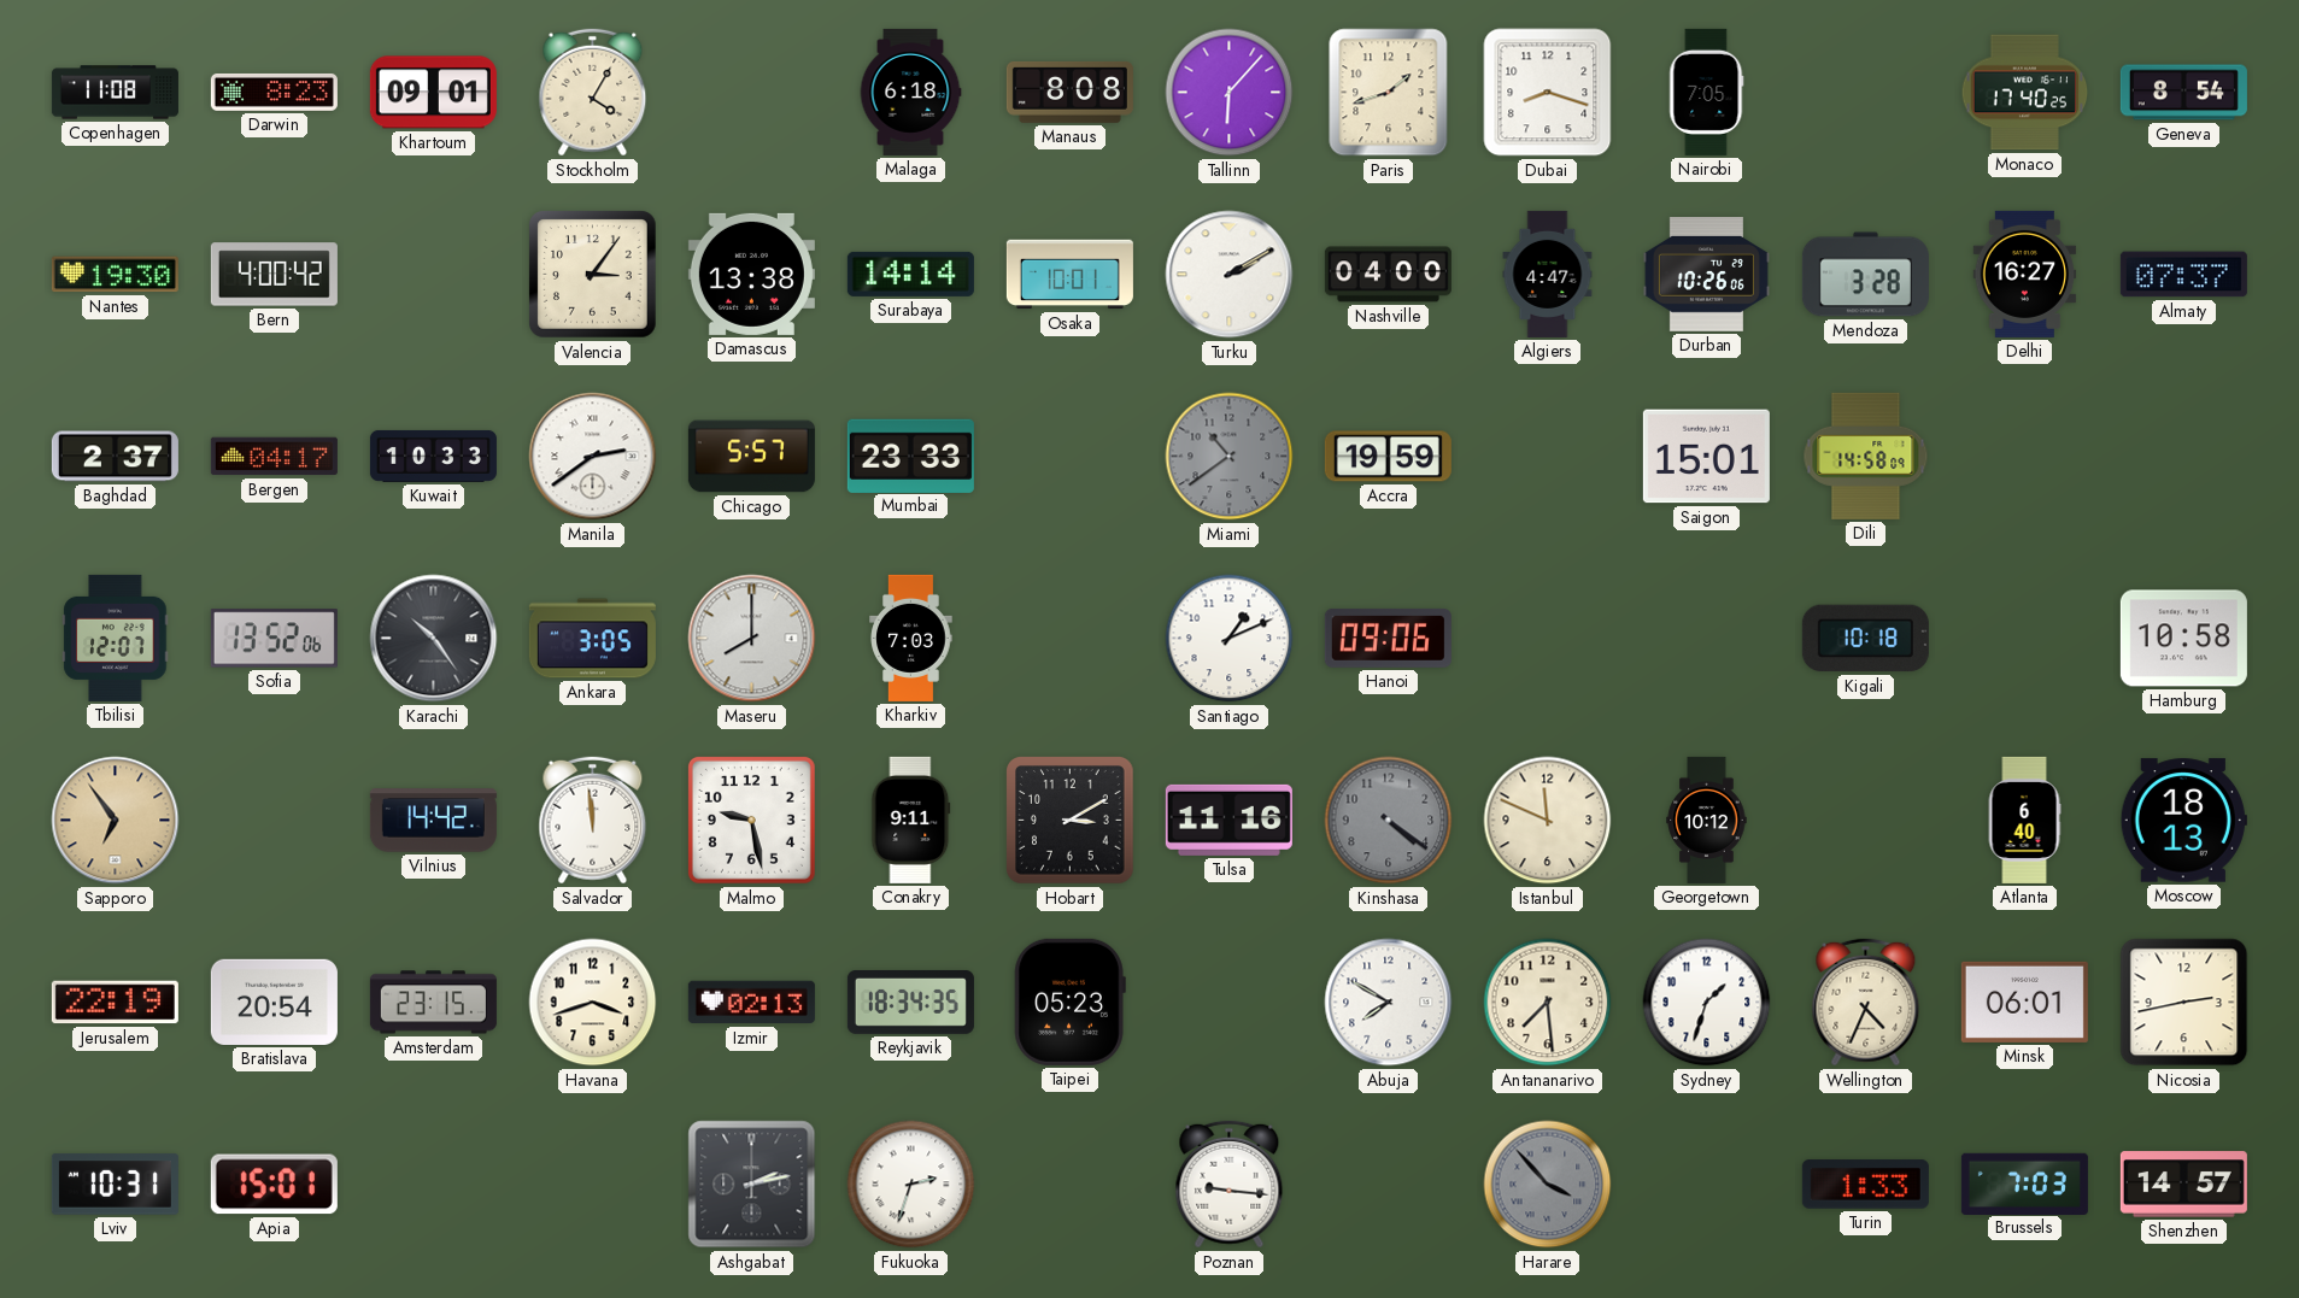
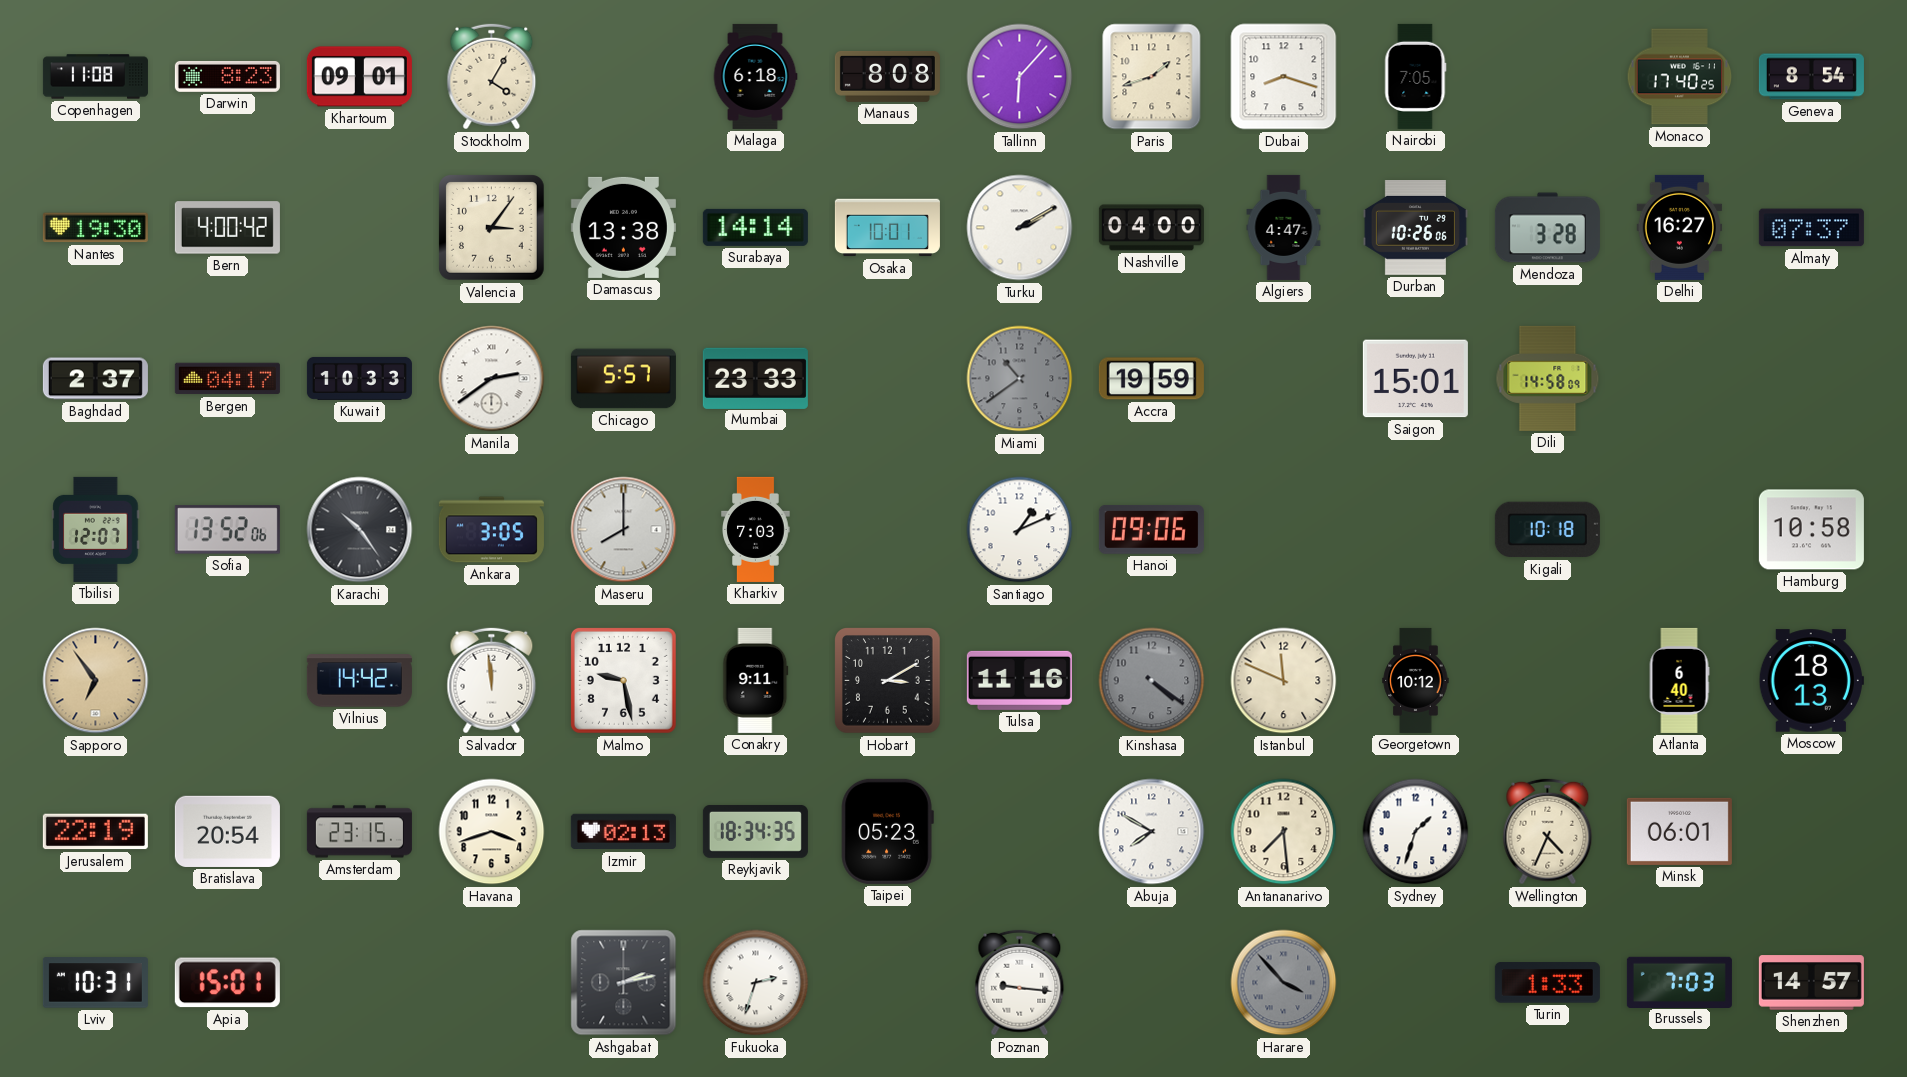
Nicosia: 2:43 -> none (2184, 1003)
